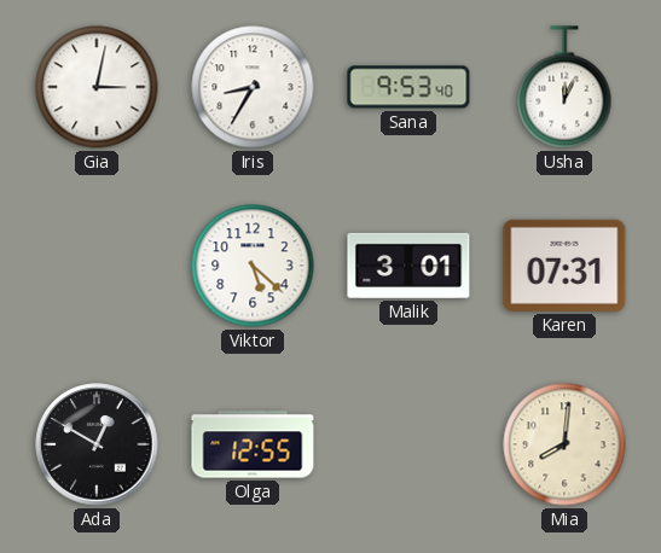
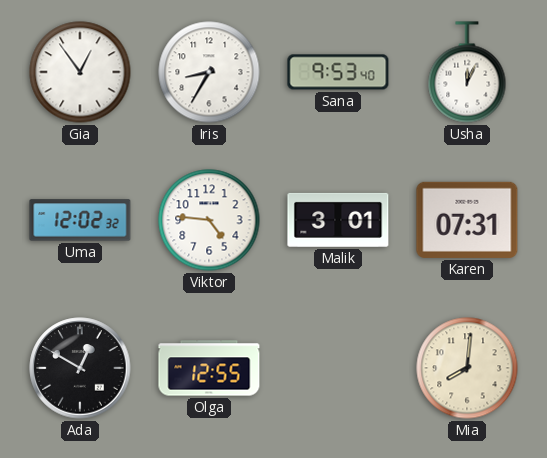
Gia: 3:02 -> 12:54 (80, 72)
Uma: none -> 12:02 (80, 220)
Viktor: 5:22 -> 4:46 (209, 220)
